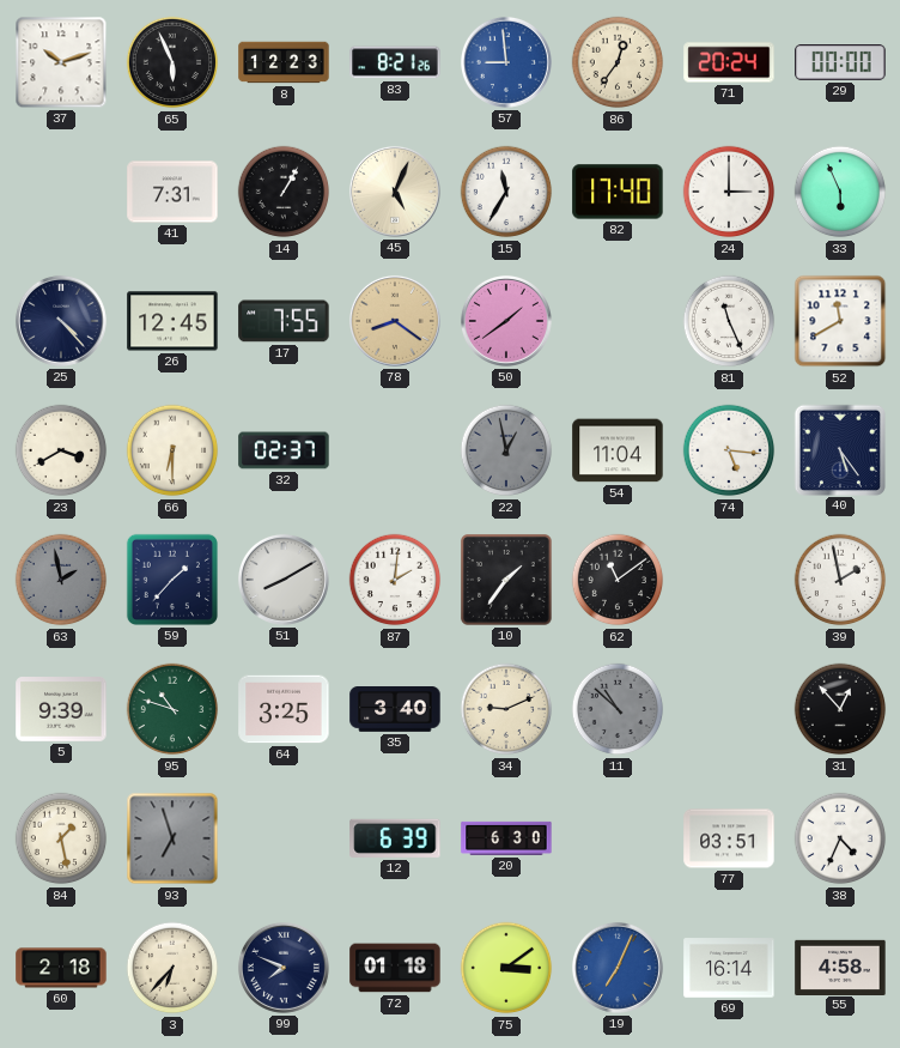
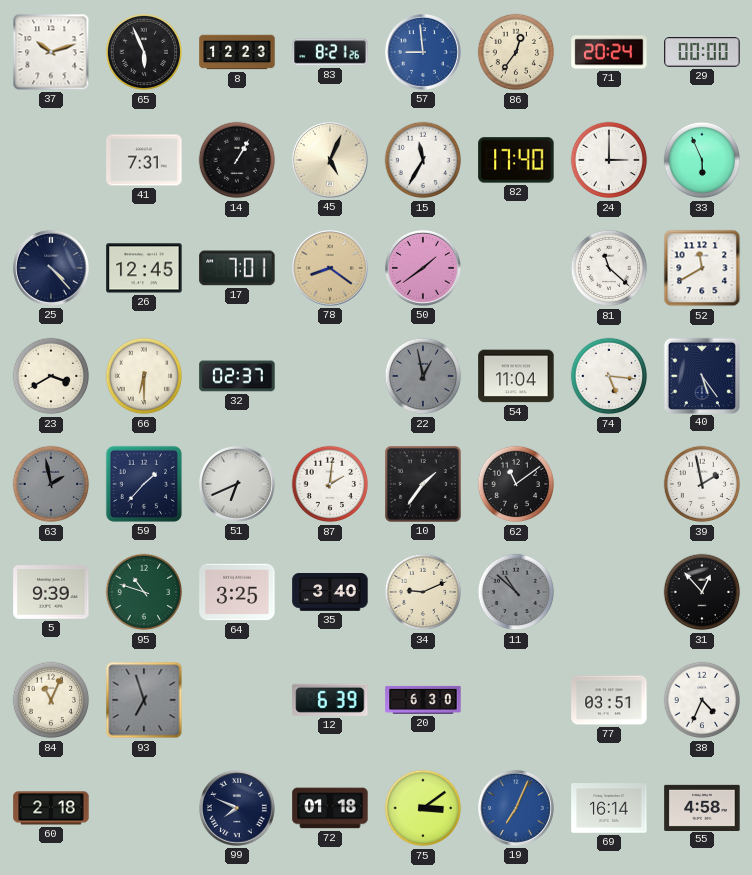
17: 7:55 -> 7:01 (237, 268)
81: 11:26 -> 11:22 (609, 268)
51: 8:10 -> 6:41 (237, 484)
84: 1:28 -> 11:04 (51, 700)
3: 6:37 -> none (172, 968)
